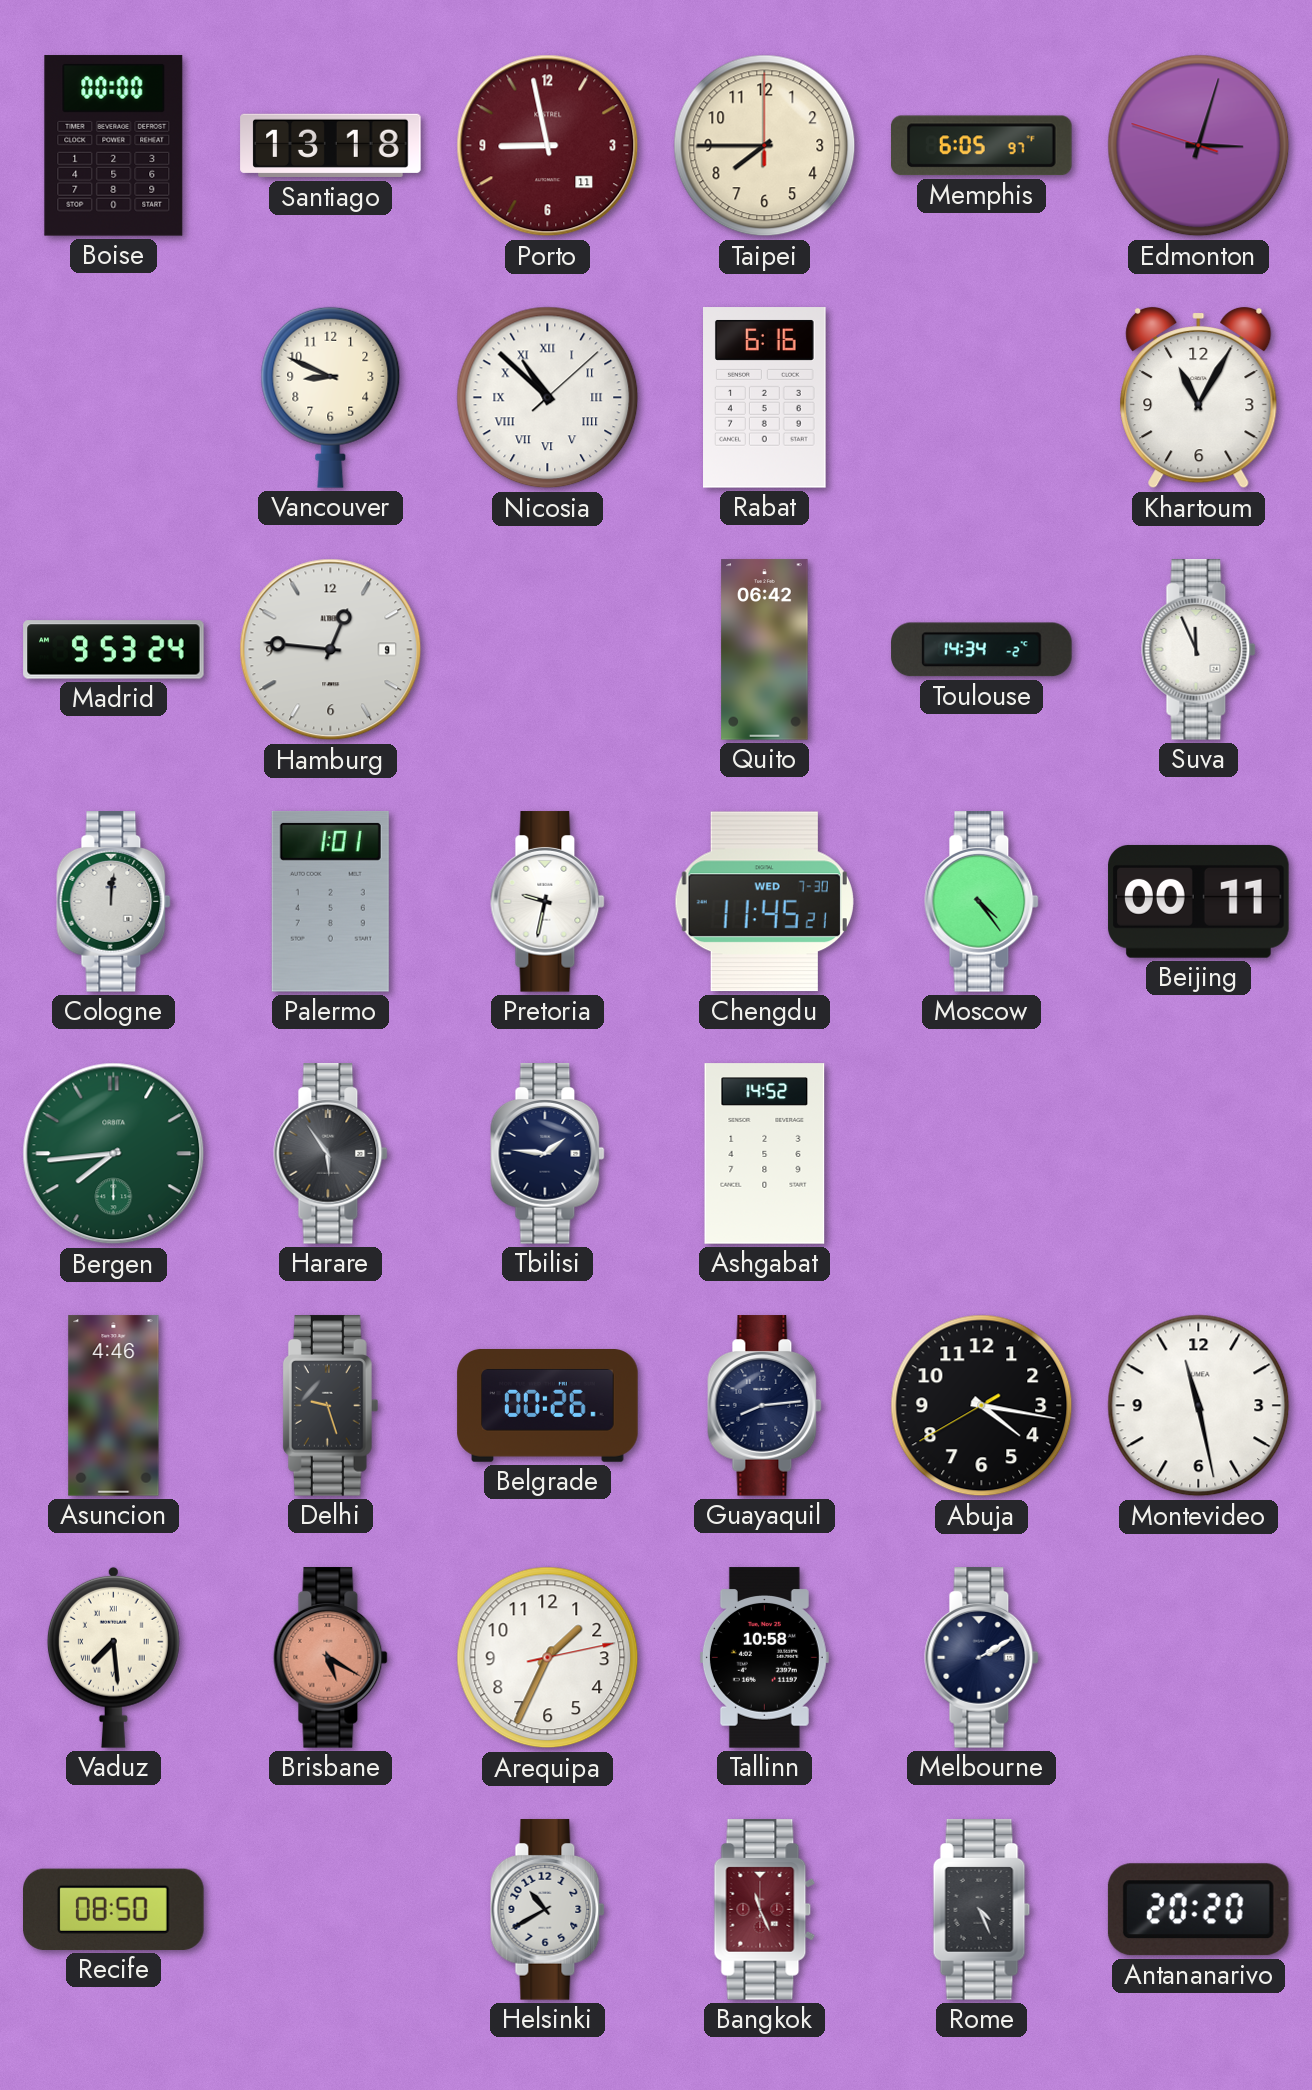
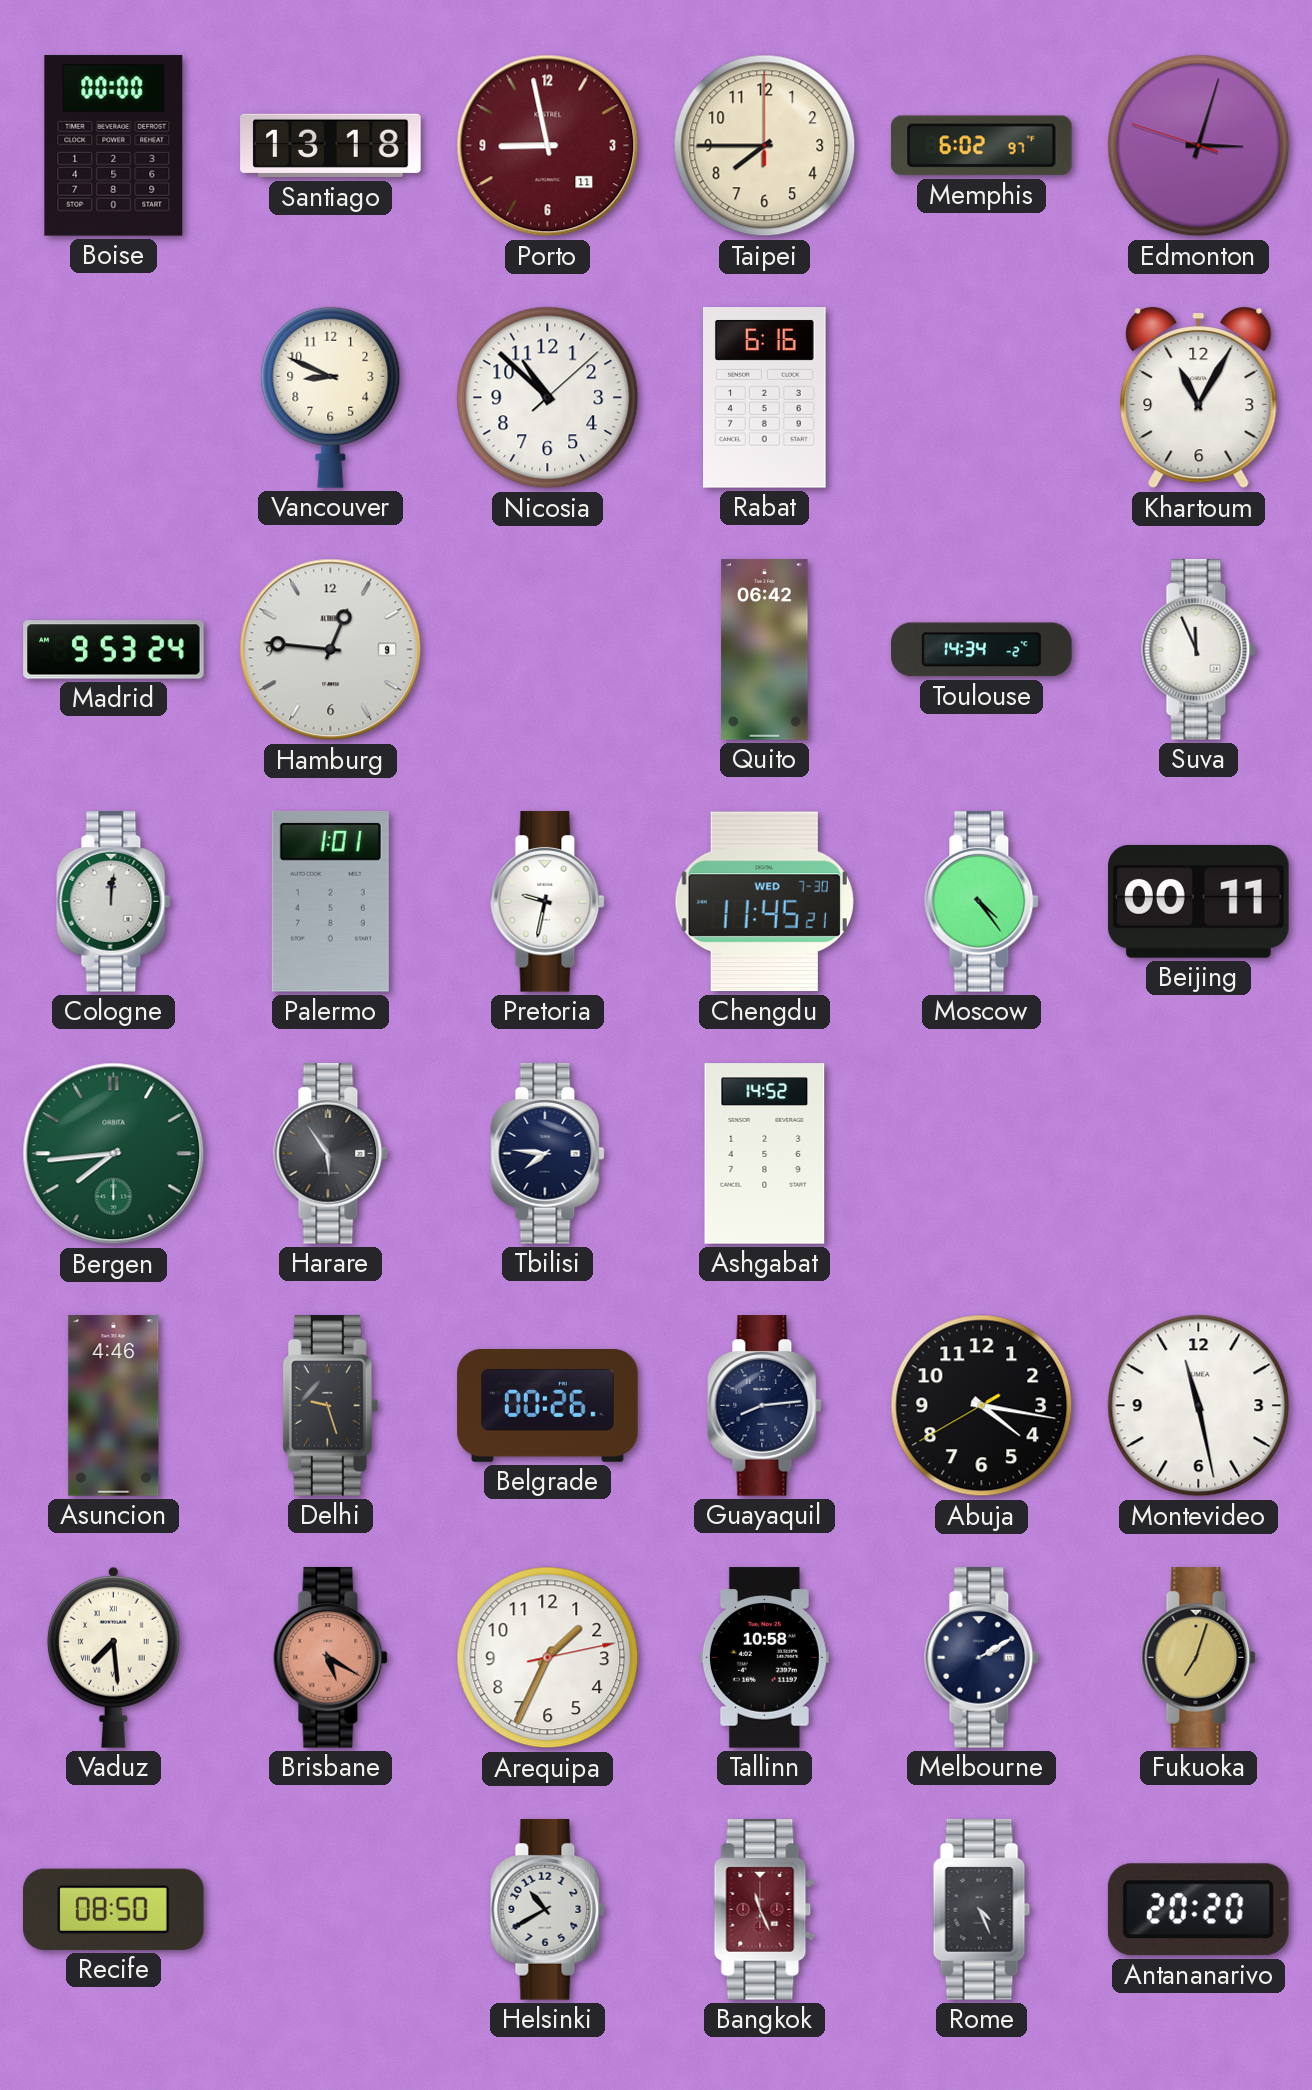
Memphis: 6:05 -> 6:02 (982, 146)
Nicosia numerals: Roman -> Arabic (548, 398)
Tbilisi: 1:46 -> 7:46 (548, 1154)
Fukuoka: none -> 7:03 (1199, 1658)
